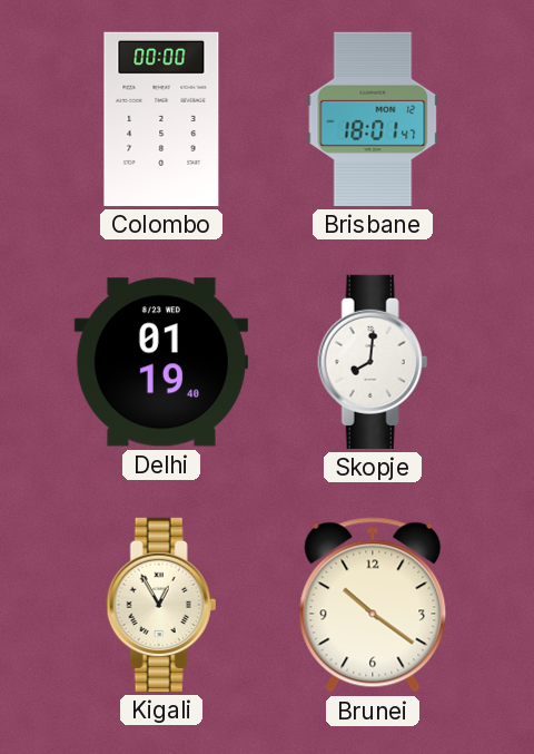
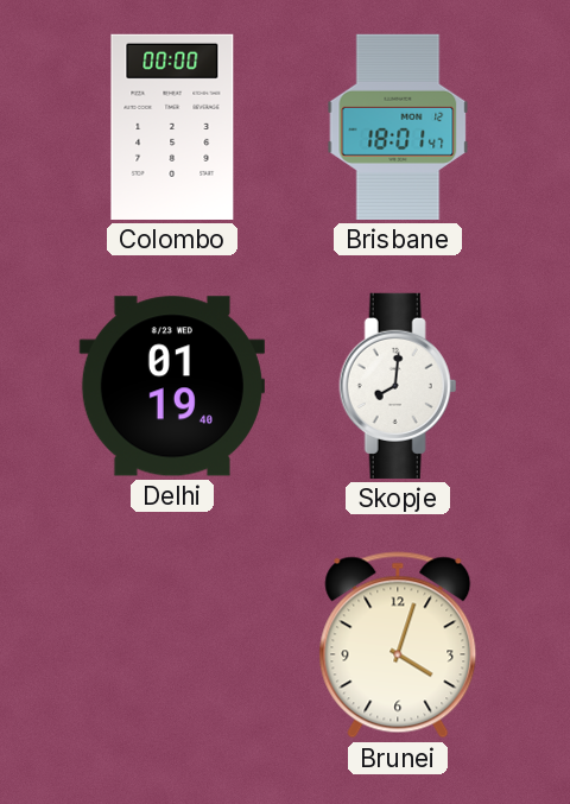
Kigali: 12:55 -> none (161, 605)
Brunei: 10:21 -> 4:03 (398, 645)
